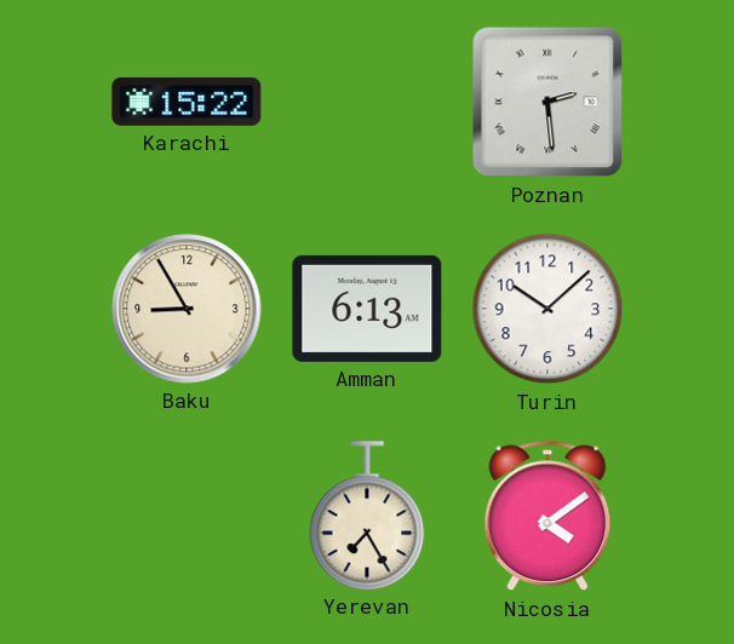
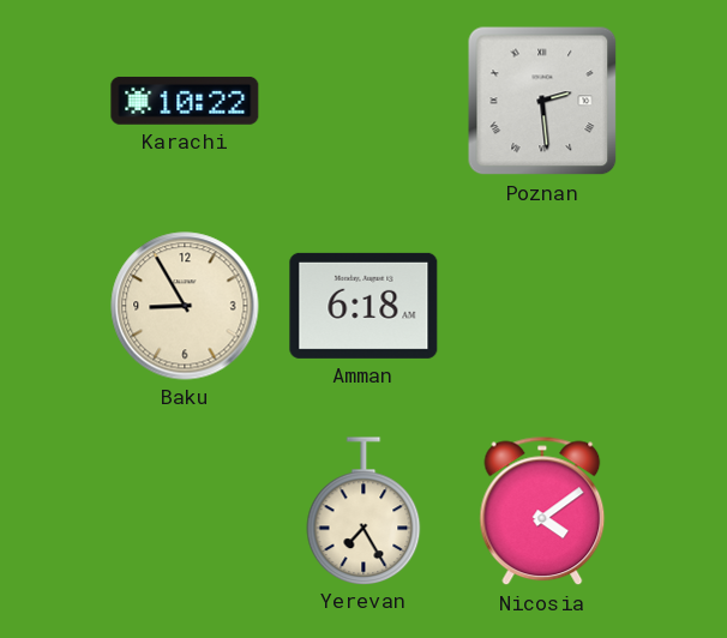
Karachi: 15:22 -> 10:22 (185, 101)
Amman: 6:13 -> 6:18 (363, 306)
Turin: 10:08 -> none (547, 309)
